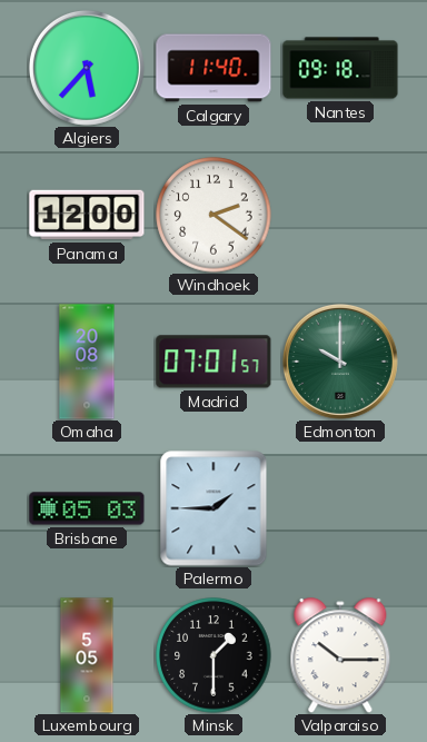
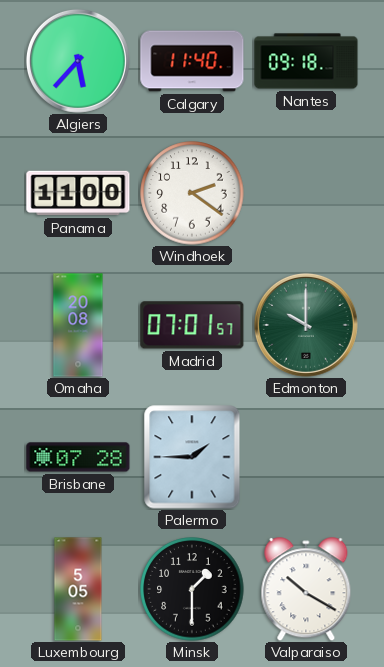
Panama: 12:00 -> 11:00 (78, 193)
Brisbane: 05:03 -> 07:28 (78, 457)
Valparaiso: 10:15 -> 10:20 (306, 589)
